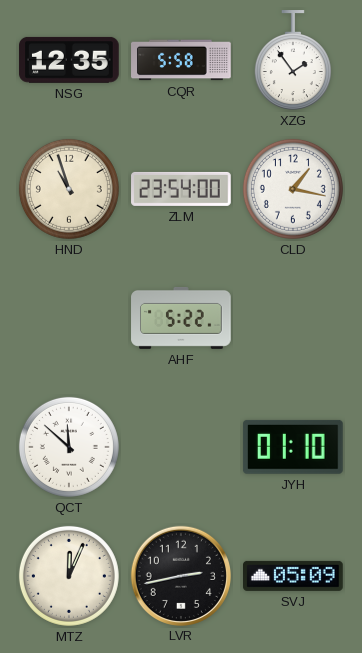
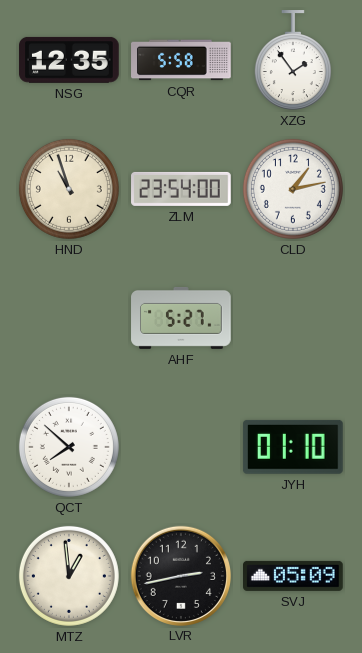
CLD: 1:17 -> 1:13 (293, 189)
AHF: 5:22 -> 5:27 (181, 318)
QCT: 11:52 -> 7:52 (69, 447)
MTZ: 12:04 -> 12:59 (69, 576)
